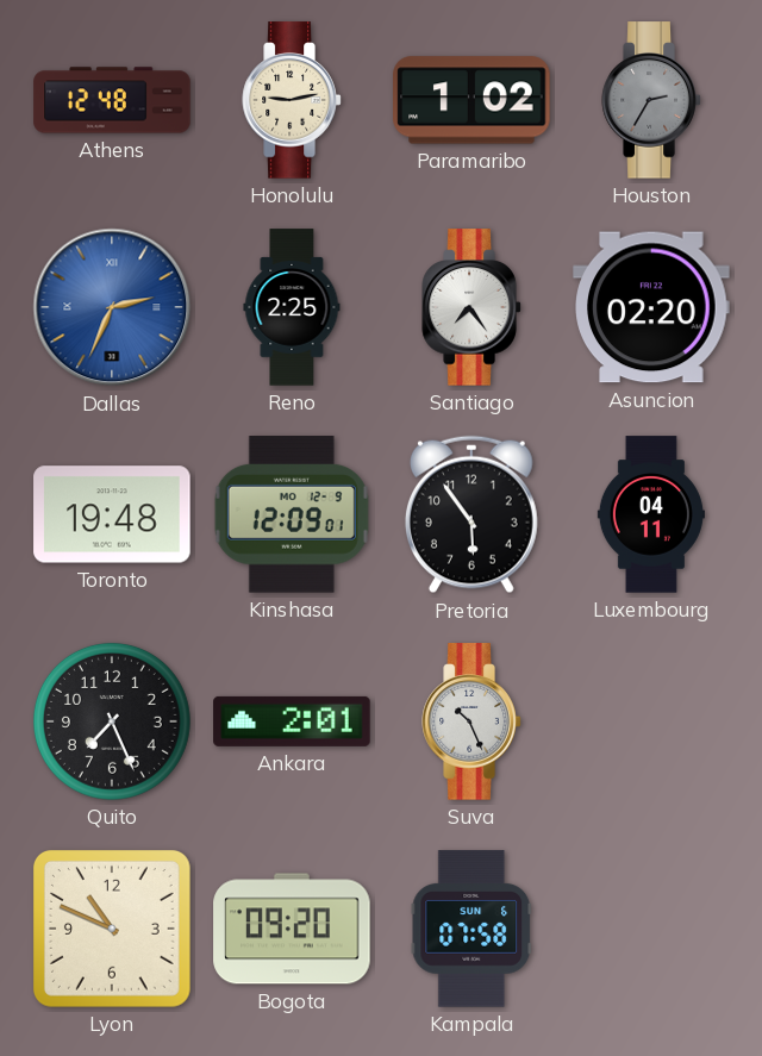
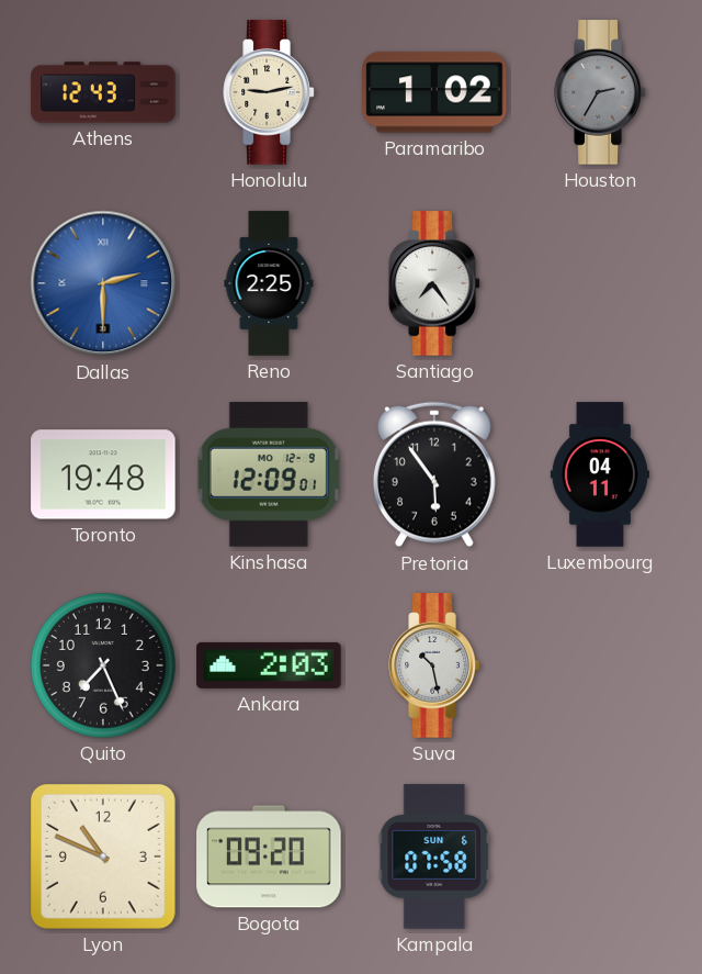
Athens: 12:48 -> 12:43 (103, 92)
Dallas: 2:34 -> 2:30 (103, 283)
Asuncion: 02:20 -> none (651, 307)
Ankara: 2:01 -> 2:03 (269, 665)
Suva: 10:26 -> 10:28 (434, 665)
